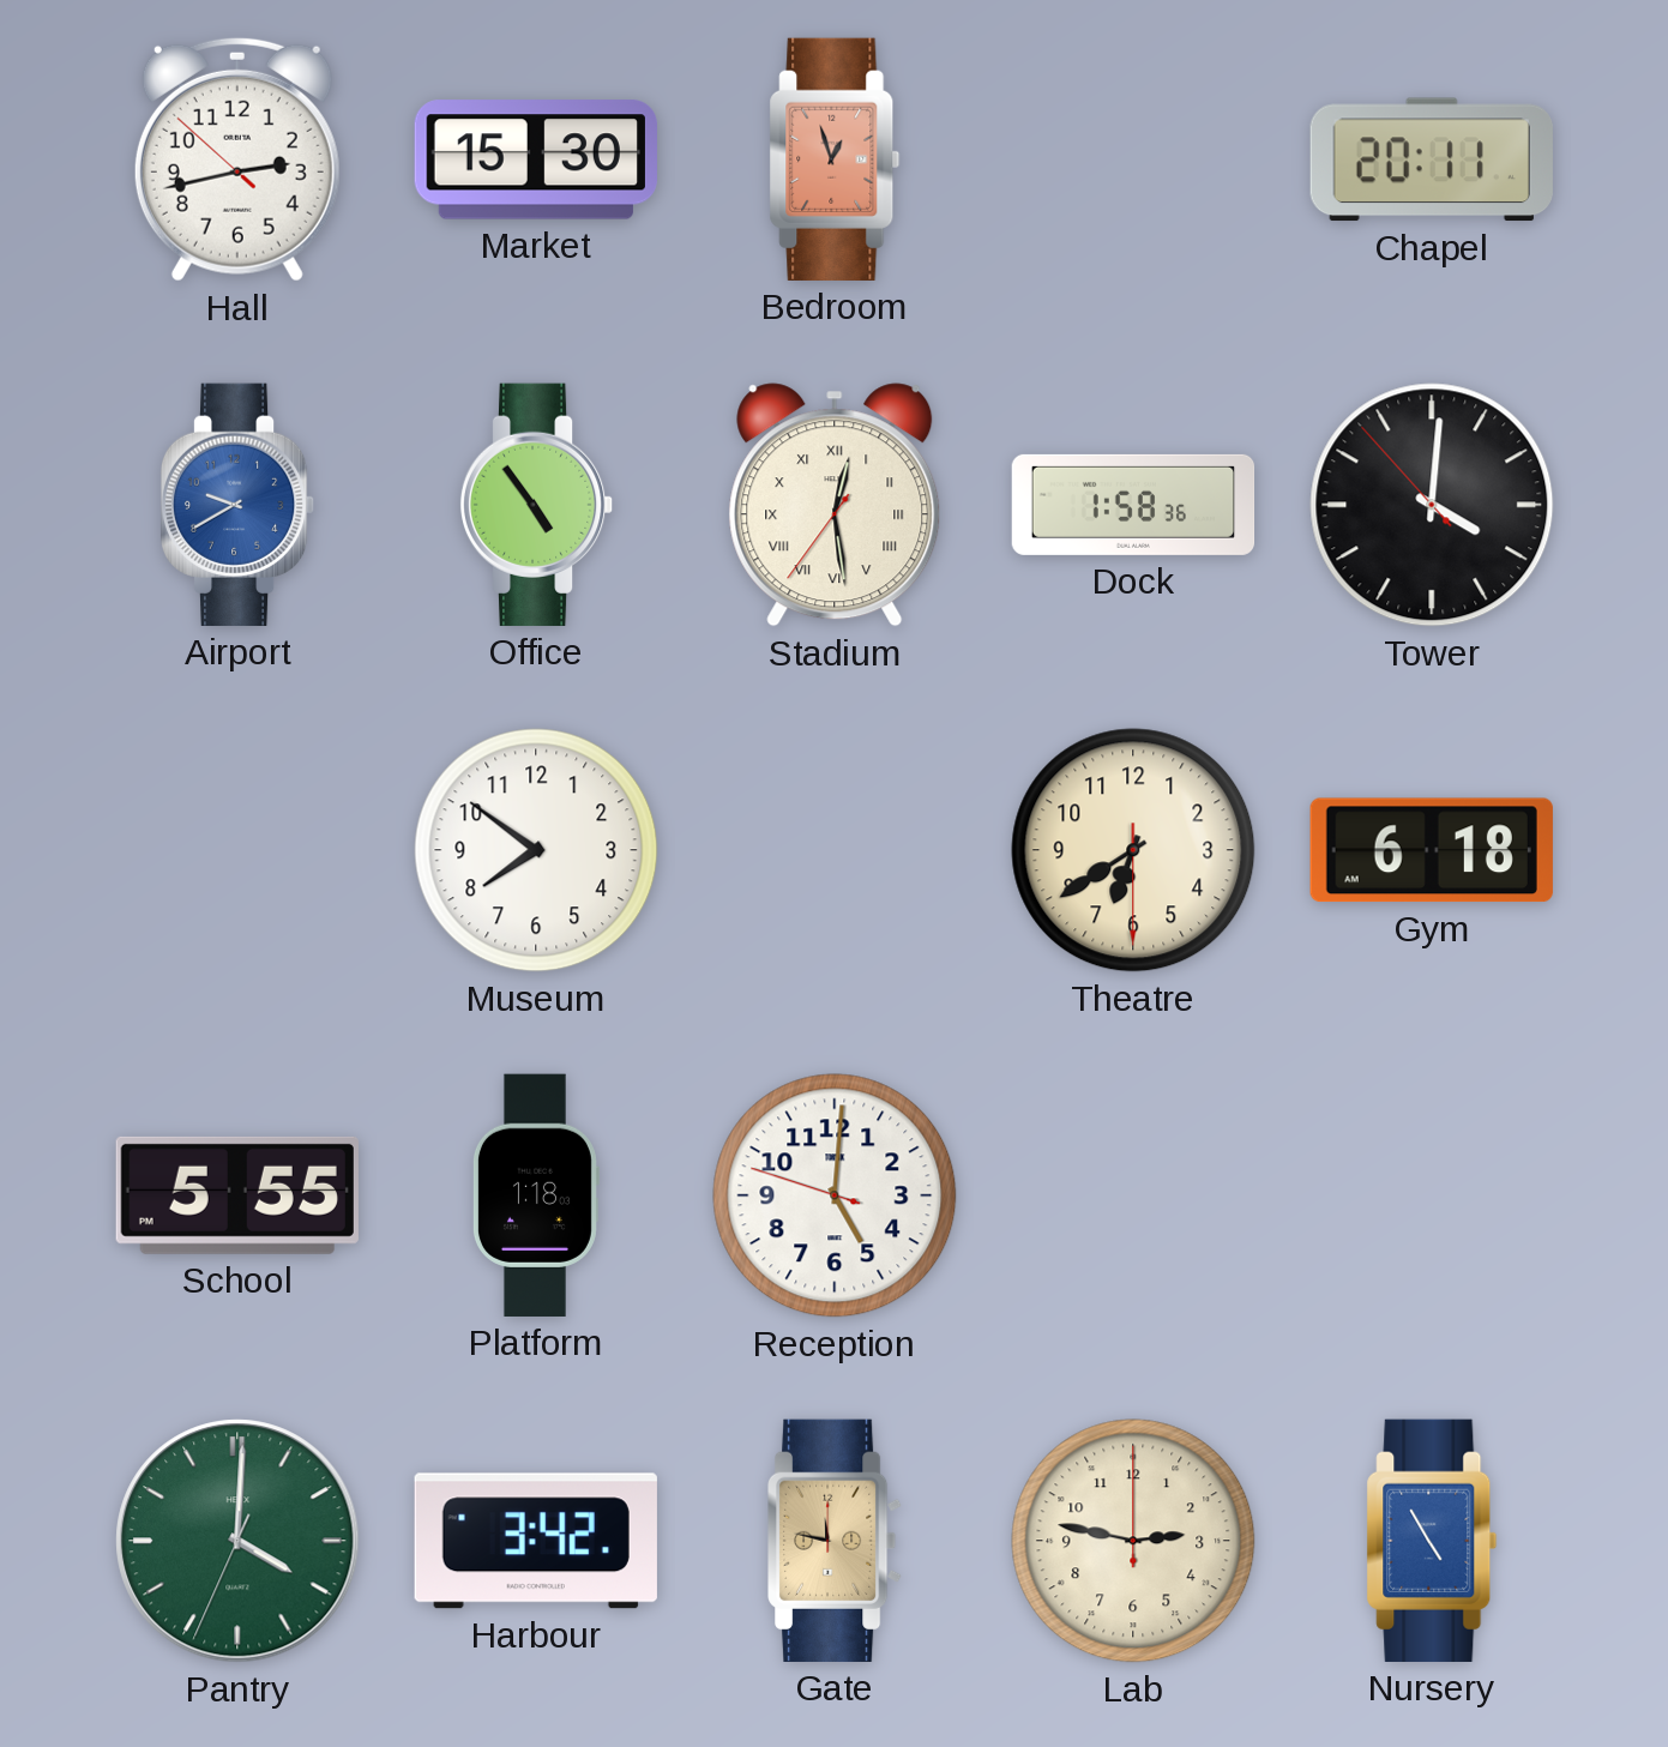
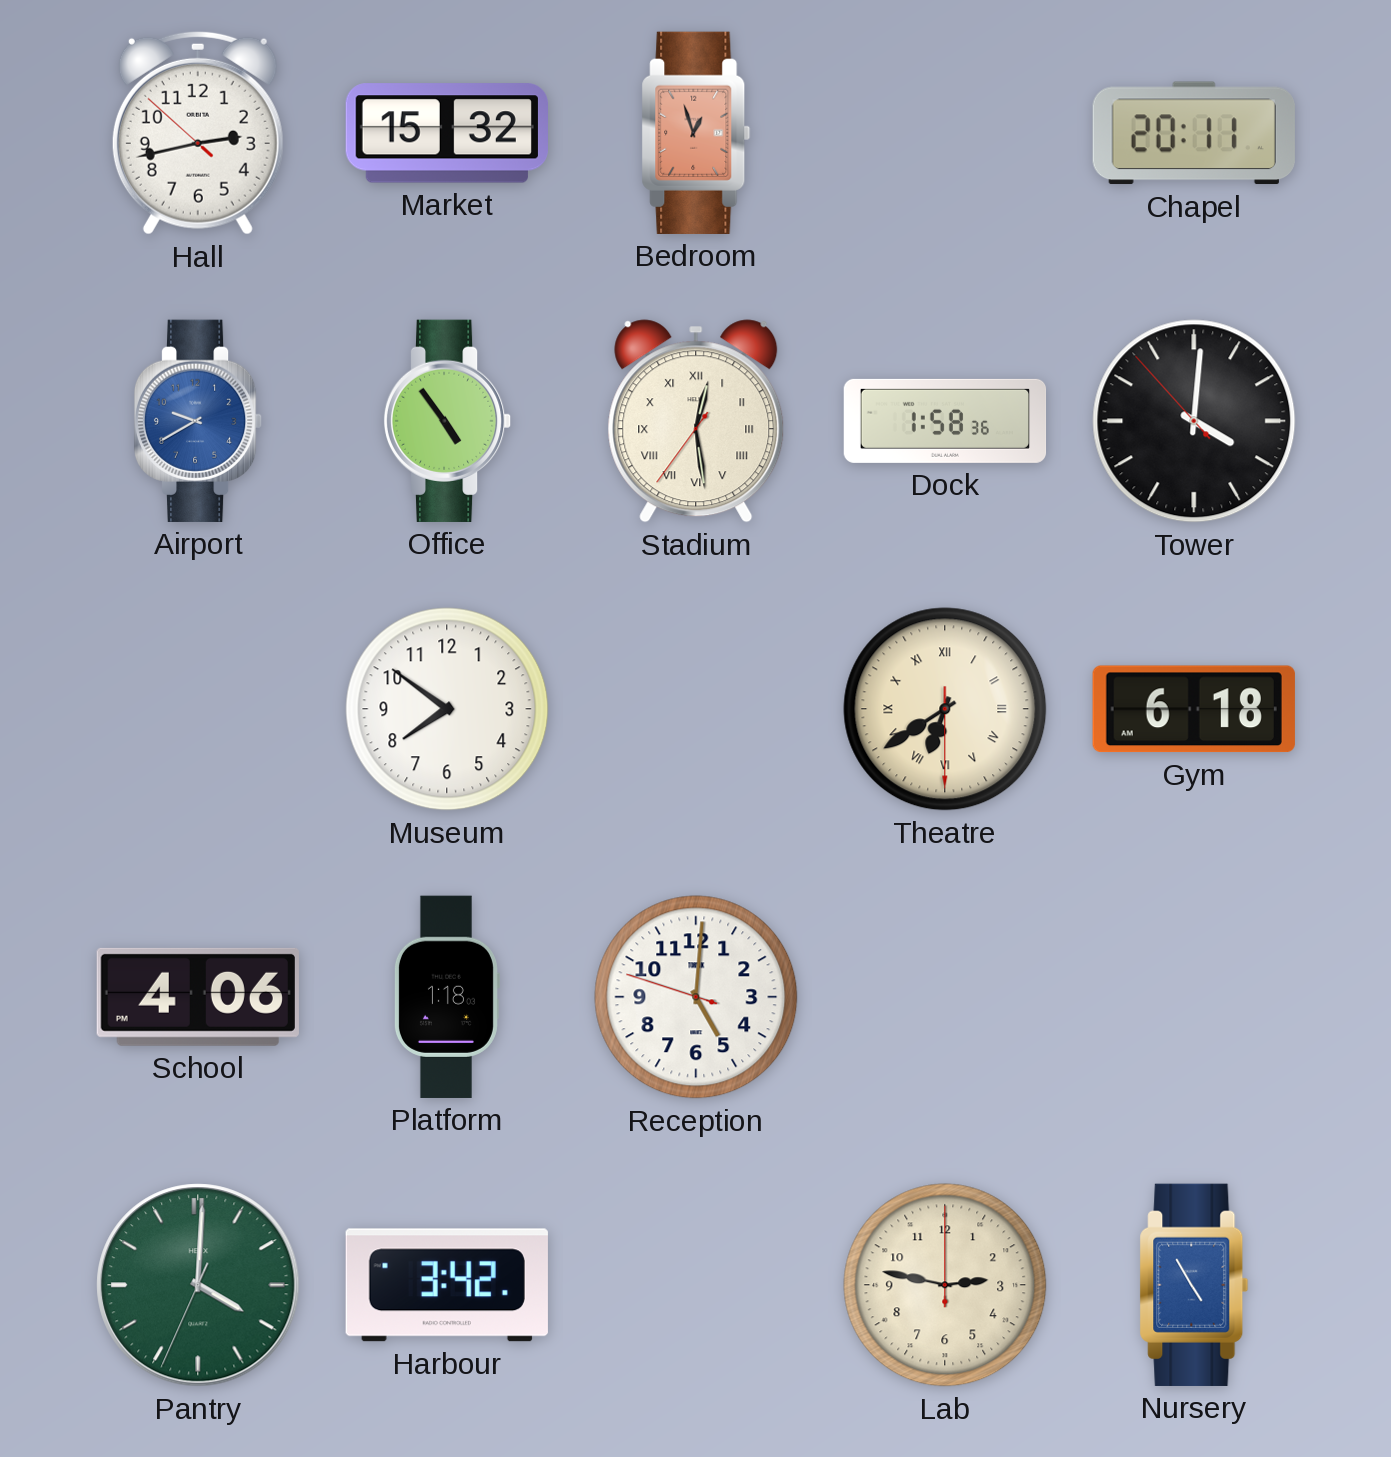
Market: 15:30 -> 15:32 (447, 133)
Theatre numerals: Arabic -> Roman (945, 709)
School: 5:55 -> 4:06 (198, 997)
Gate: 11:47 -> none (836, 1541)
